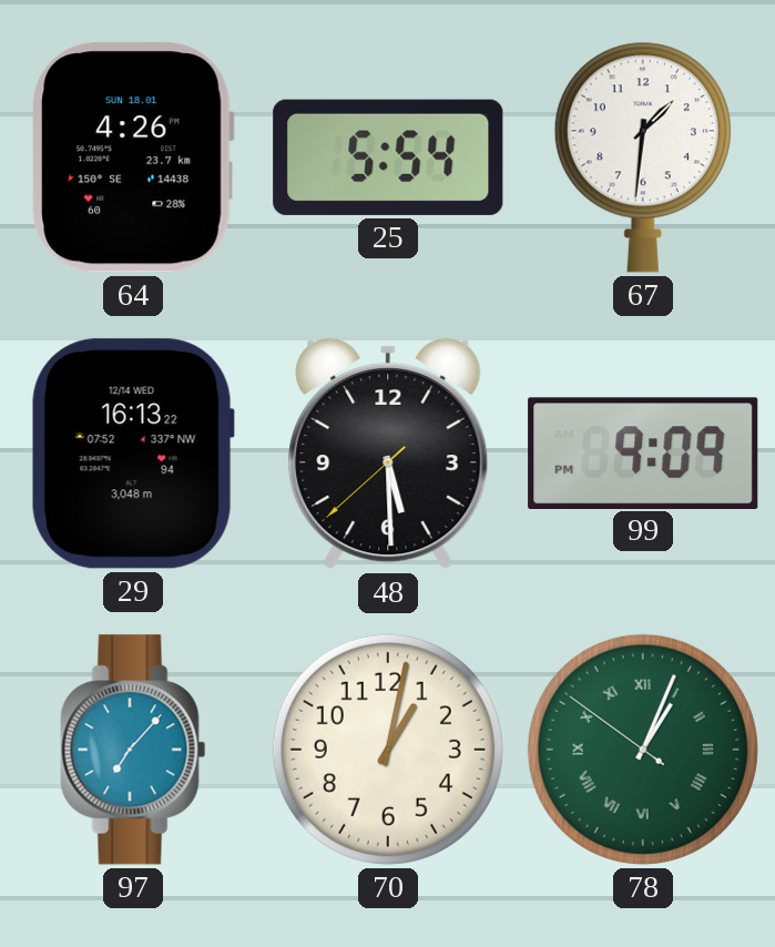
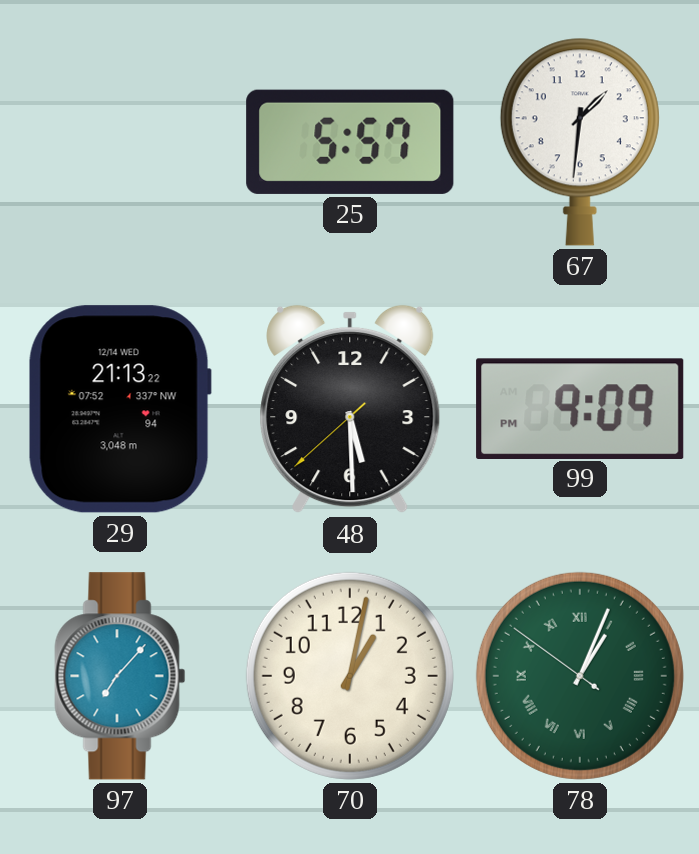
64: 4:26 -> none (133, 157)
25: 5:54 -> 5:57 (350, 142)
29: 16:13 -> 21:13 (120, 409)
